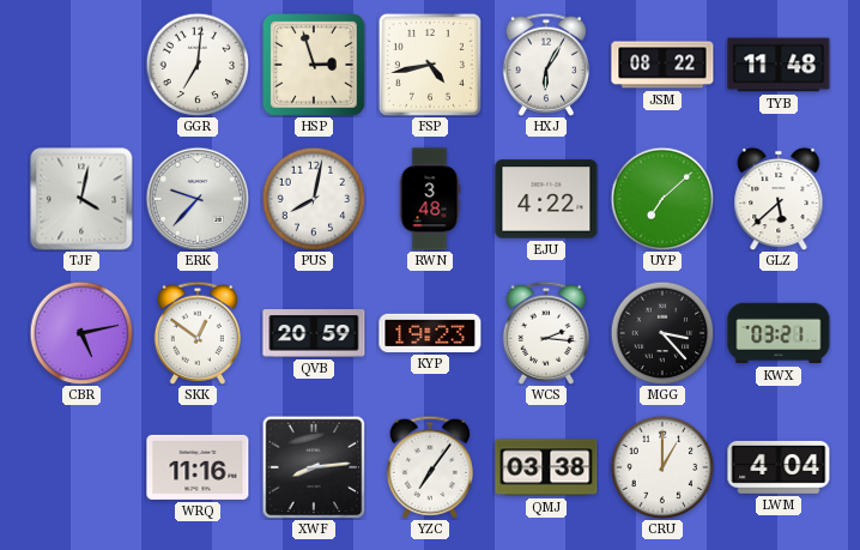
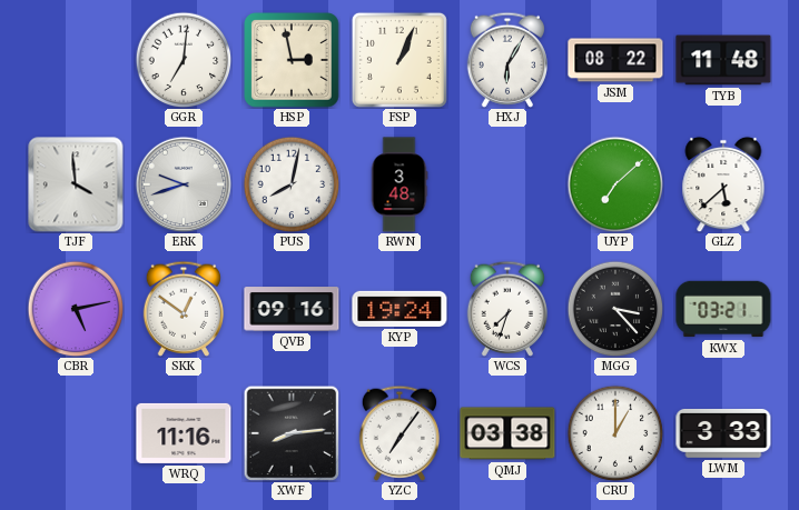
HSP: 2:57 -> 2:58 (292, 60)
FSP: 4:43 -> 1:04 (399, 60)
TJF: 4:02 -> 3:59 (76, 184)
ERK: 9:37 -> 9:42 (184, 184)
EJU: 4:22 -> none (546, 199)
QVB: 20:59 -> 09:16 (292, 309)
KYP: 19:23 -> 19:24 (399, 309)
WCS: 2:16 -> 7:33 (506, 309)
LWM: 4:04 -> 3:33 (723, 433)
